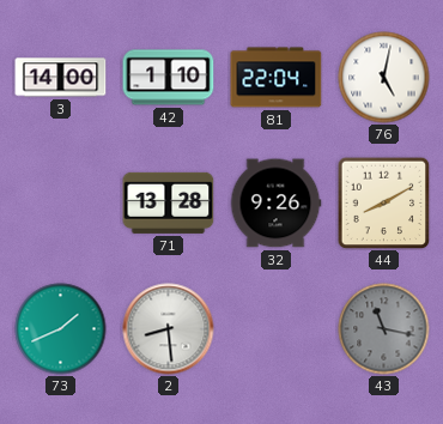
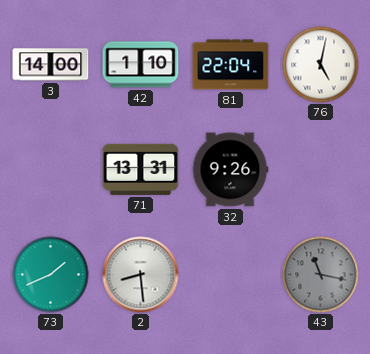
71: 13:28 -> 13:31 (141, 169)
44: 8:10 -> none (383, 202)
